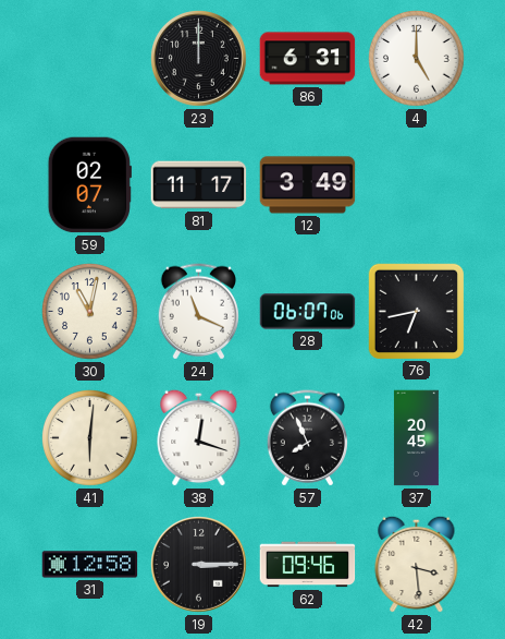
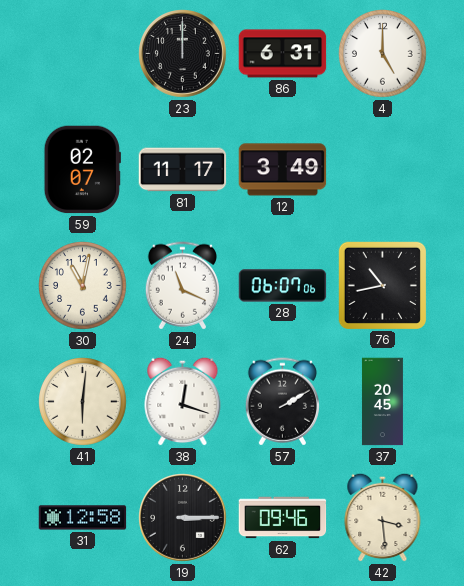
76: 6:43 -> 10:43 (382, 285)
57: 7:56 -> 2:10 (282, 402)
